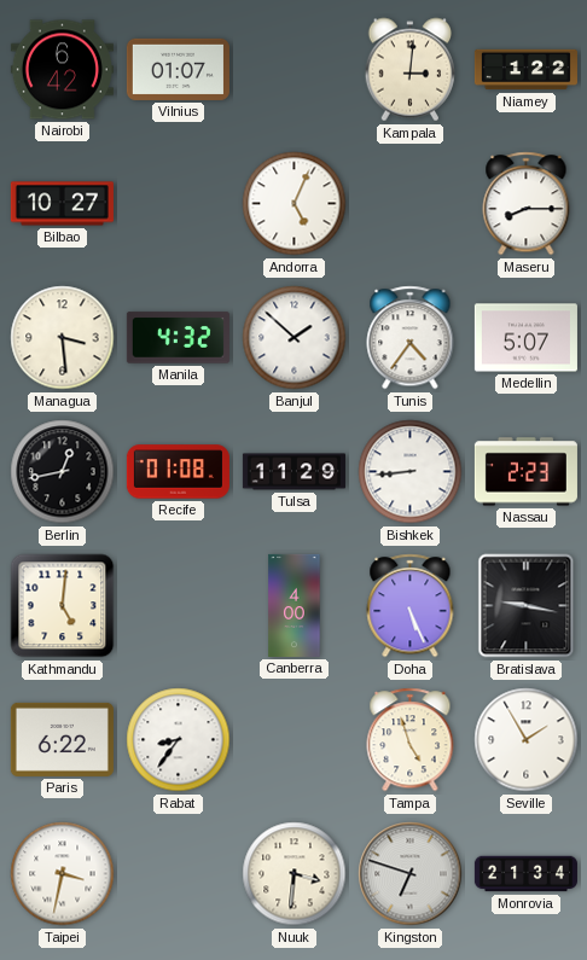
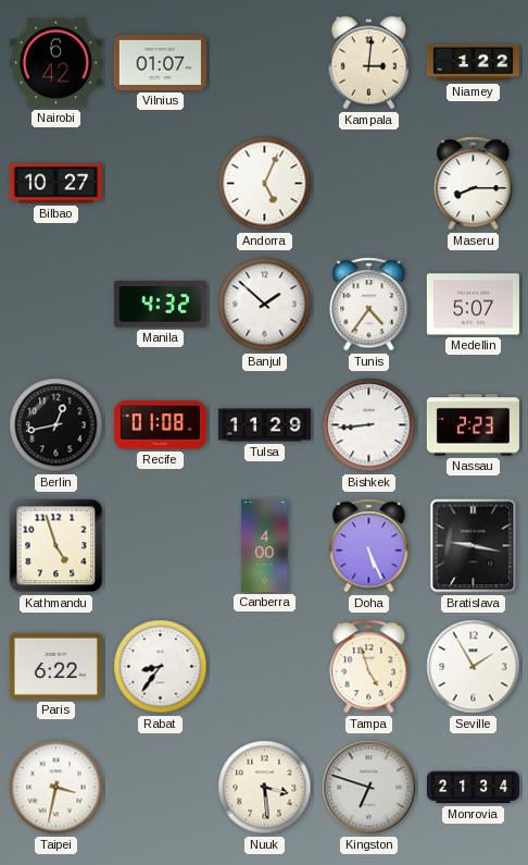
Managua: 3:29 -> none (63, 338)
Kathmandu: 5:01 -> 4:57 (56, 546)
Nuuk: 3:31 -> 3:29 (265, 788)
